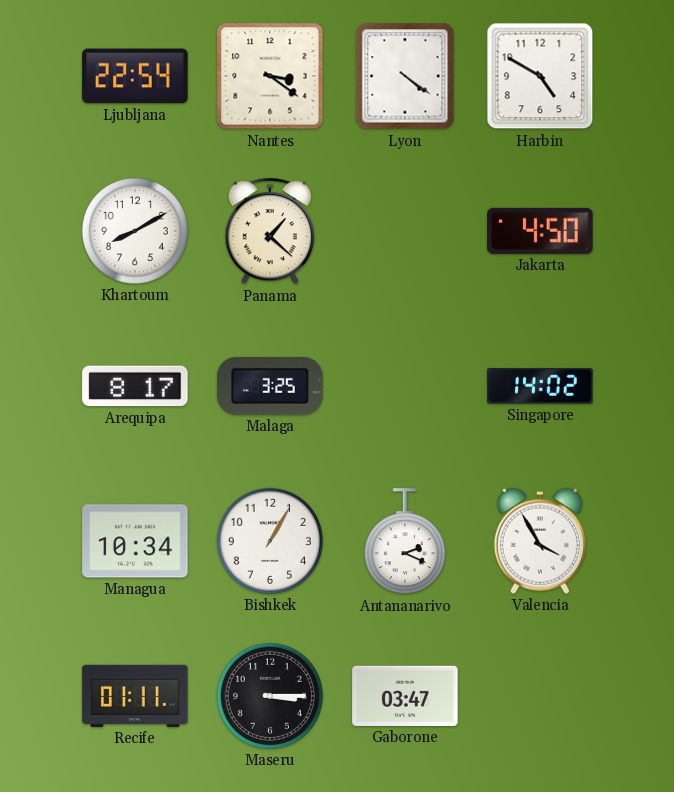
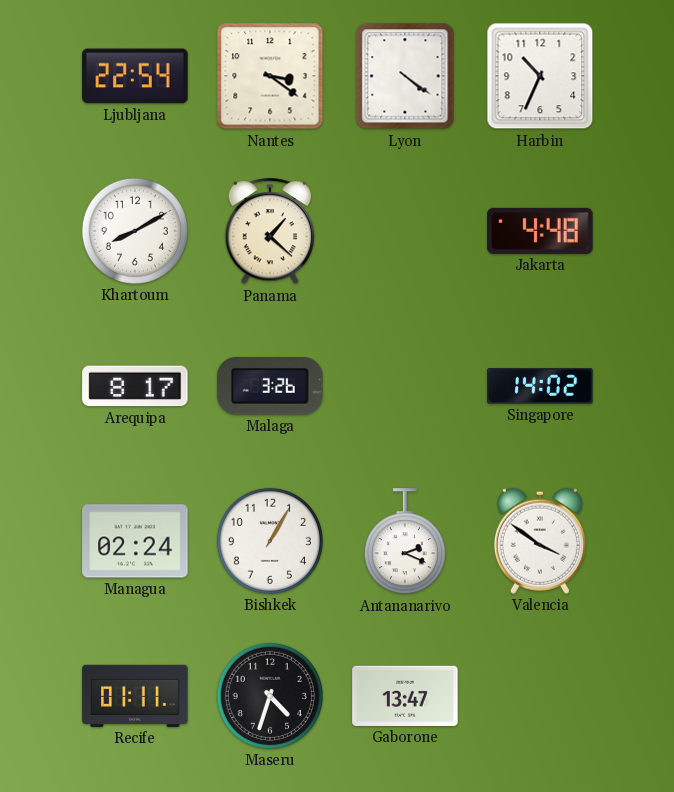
Harbin: 4:50 -> 10:34 (540, 76)
Jakarta: 4:50 -> 4:48 (540, 231)
Malaga: 3:25 -> 3:26 (270, 387)
Managua: 10:34 -> 02:24 (135, 541)
Valencia: 3:55 -> 3:51 (540, 541)
Maseru: 3:15 -> 4:33 (270, 696)
Gaborone: 03:47 -> 13:47 (405, 696)
